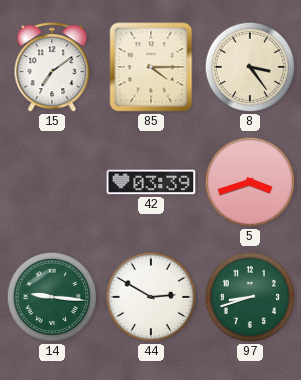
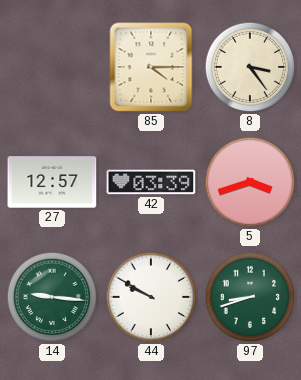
15: 7:09 -> none (52, 68)
27: none -> 12:57 (52, 182)
44: 2:50 -> 9:50 (151, 297)
